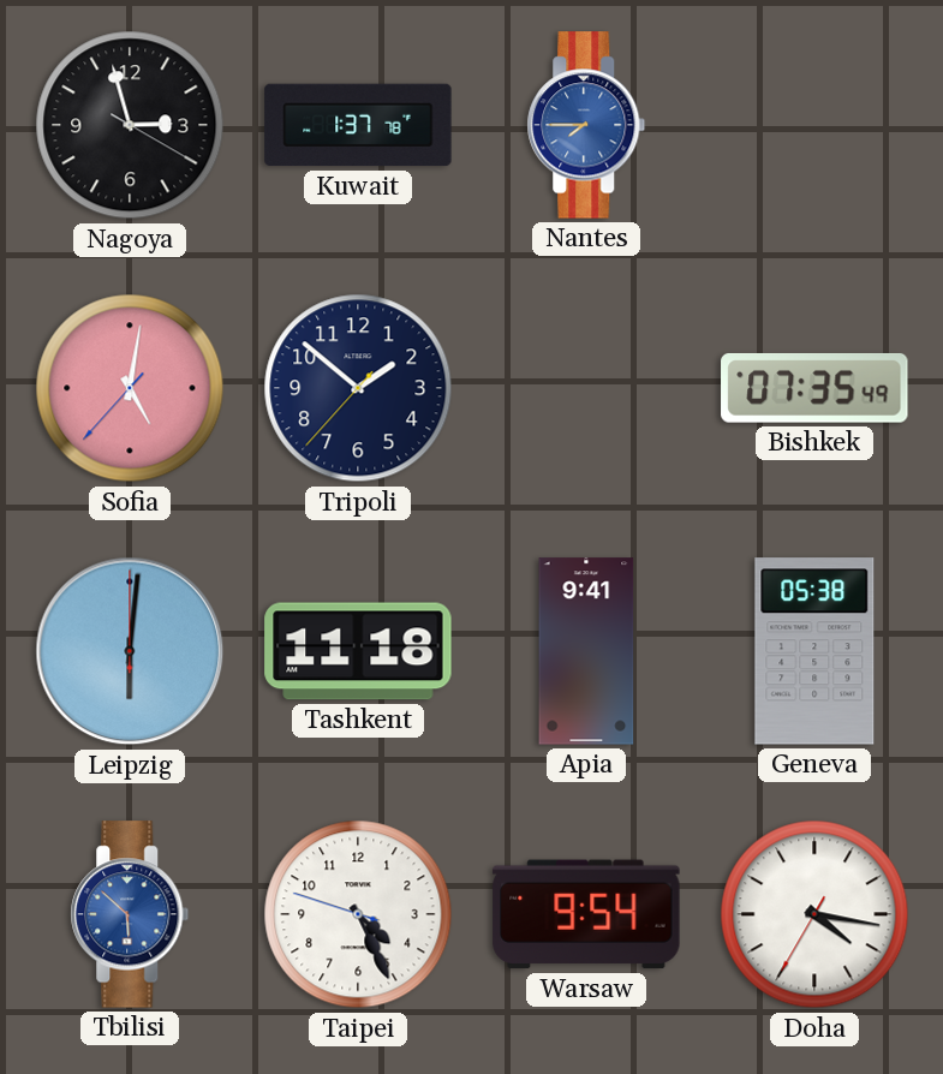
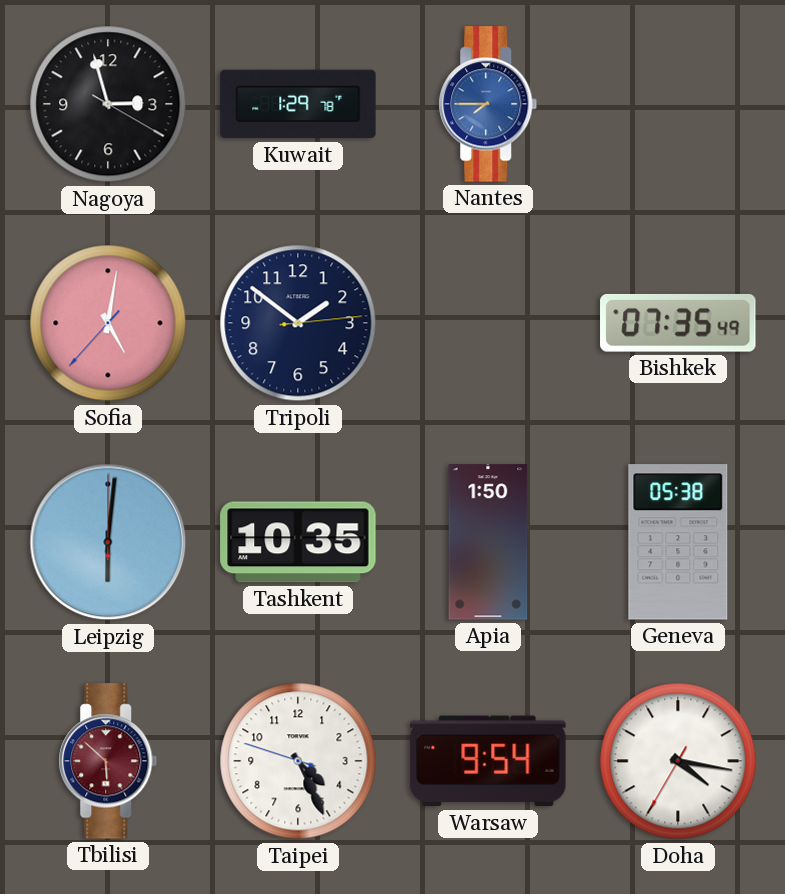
Kuwait: 1:37 -> 1:29 (298, 104)
Tripoli: 1:51:37 -> 1:51:14 (298, 323)
Tashkent: 11:18 -> 10:35 (298, 542)
Apia: 9:41 -> 1:50 (488, 542)
Tbilisi dial: blue -> burgundy (108, 761)
